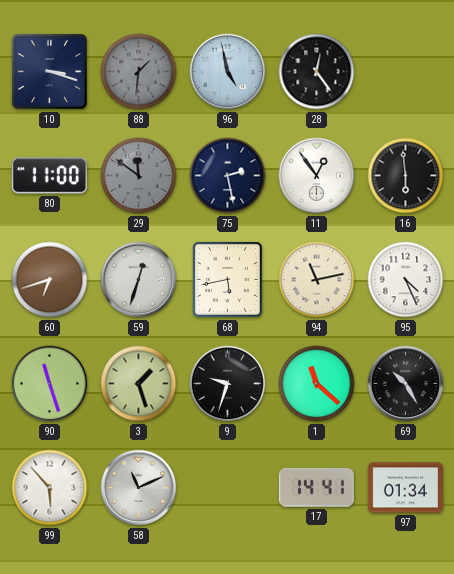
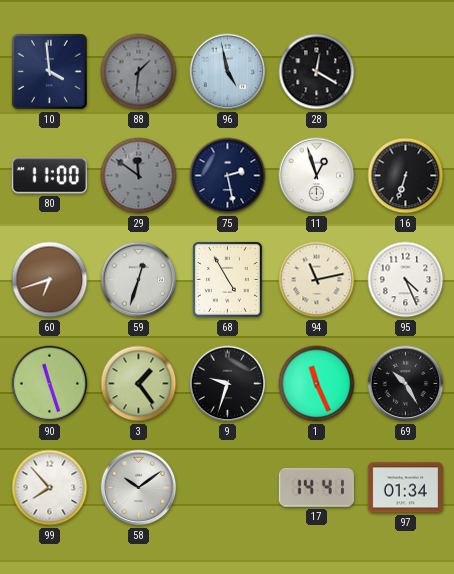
10: 3:18 -> 3:59 (49, 71)
28: 12:24 -> 12:20 (317, 72)
11: 12:54 -> 12:57 (317, 176)
16: 5:59 -> 6:33 (406, 176)
68: 5:43 -> 4:55 (227, 279)
3: 1:27 -> 1:24 (139, 384)
1: 11:22 -> 11:26 (317, 384)
99: 5:53 -> 7:53 (50, 488)
58: 11:11 -> 10:09 (139, 488)
